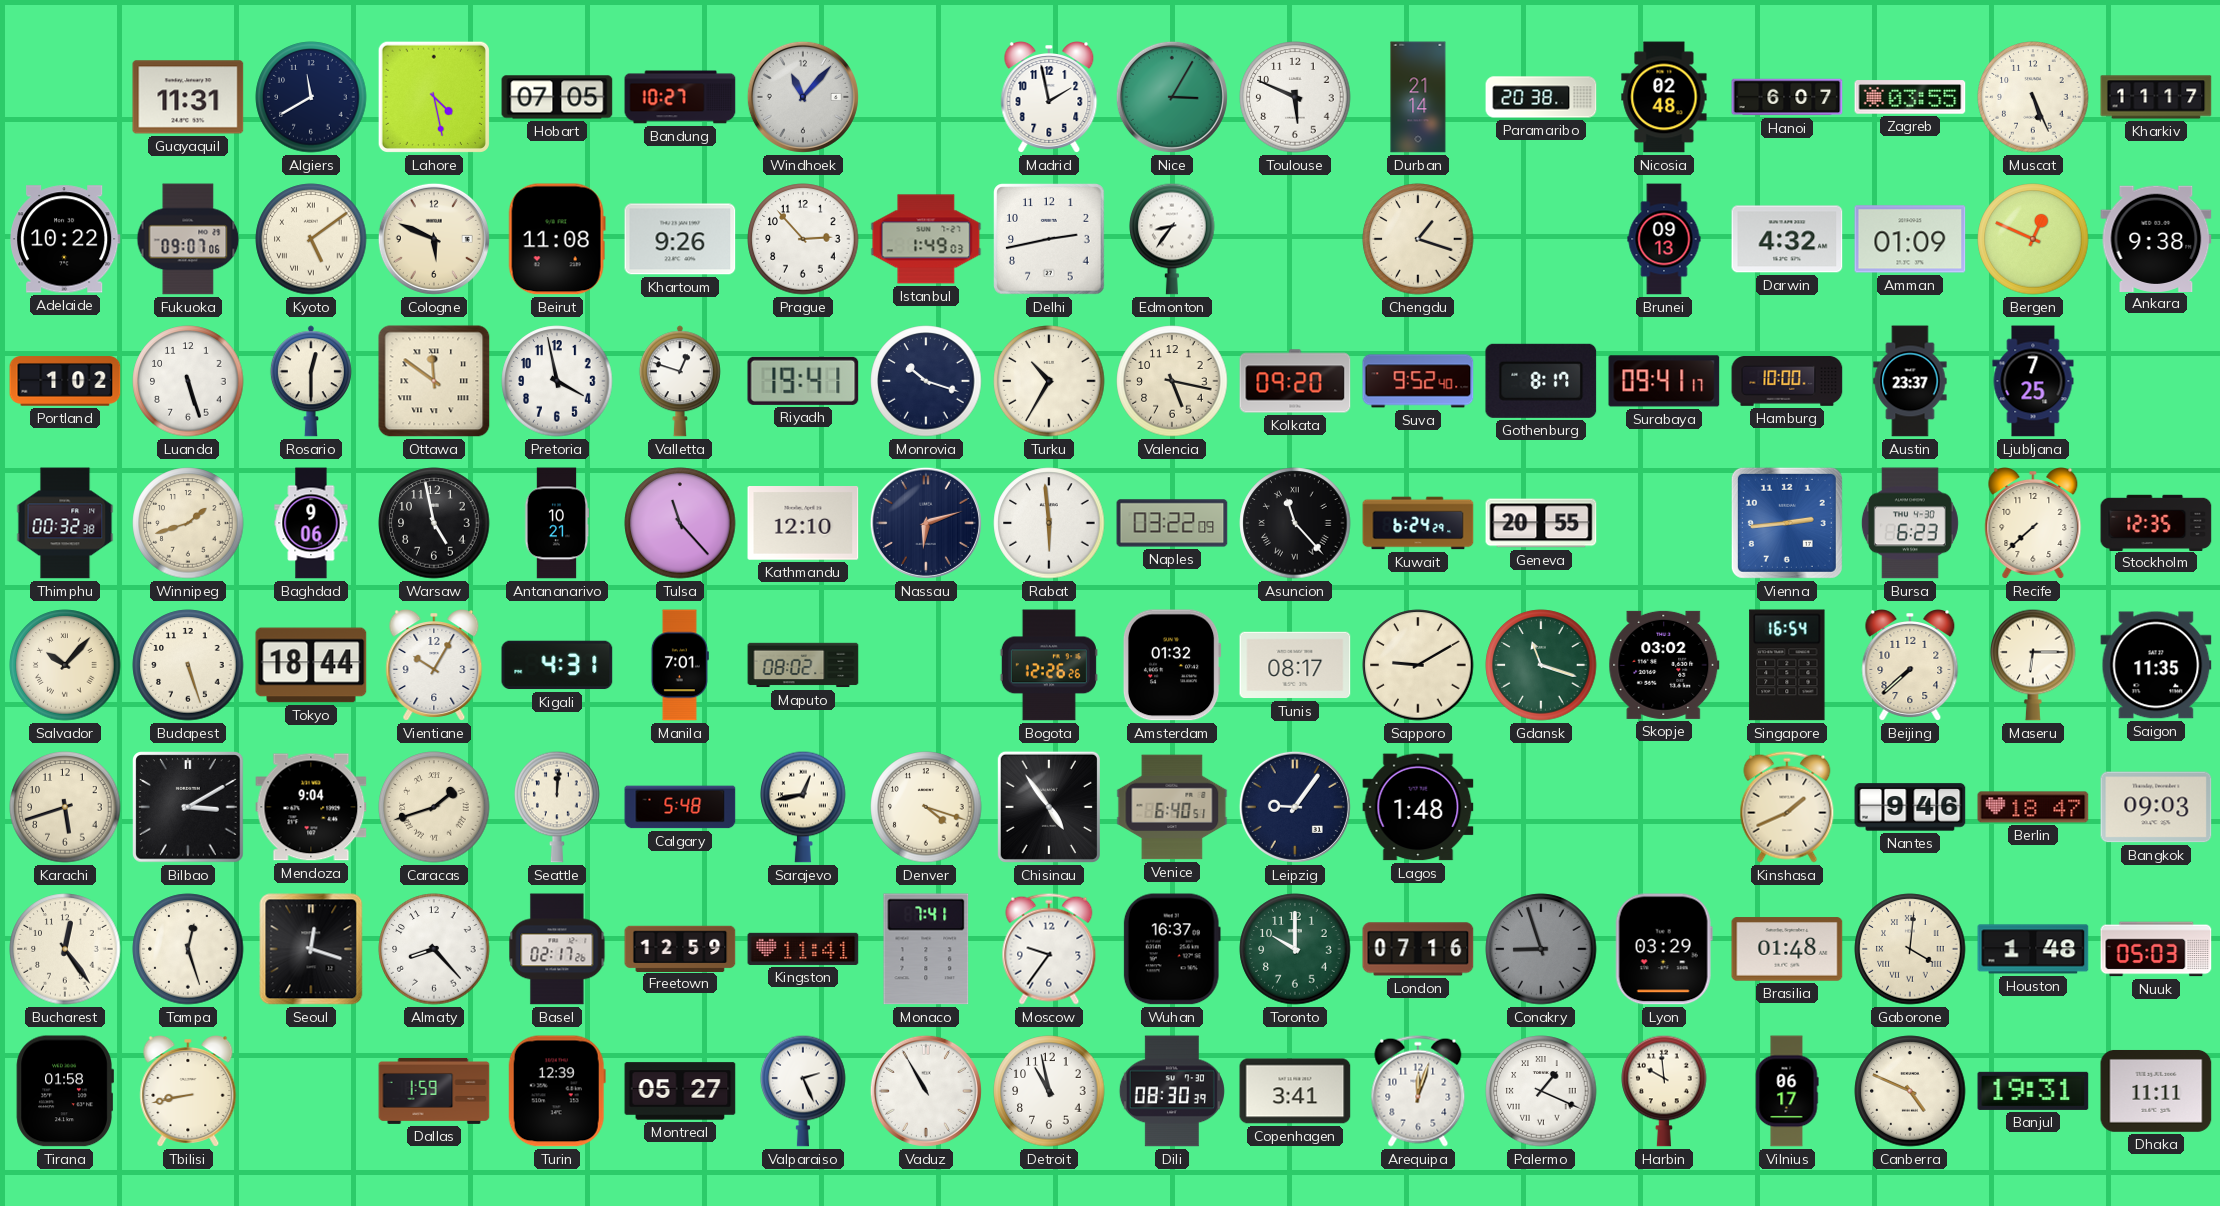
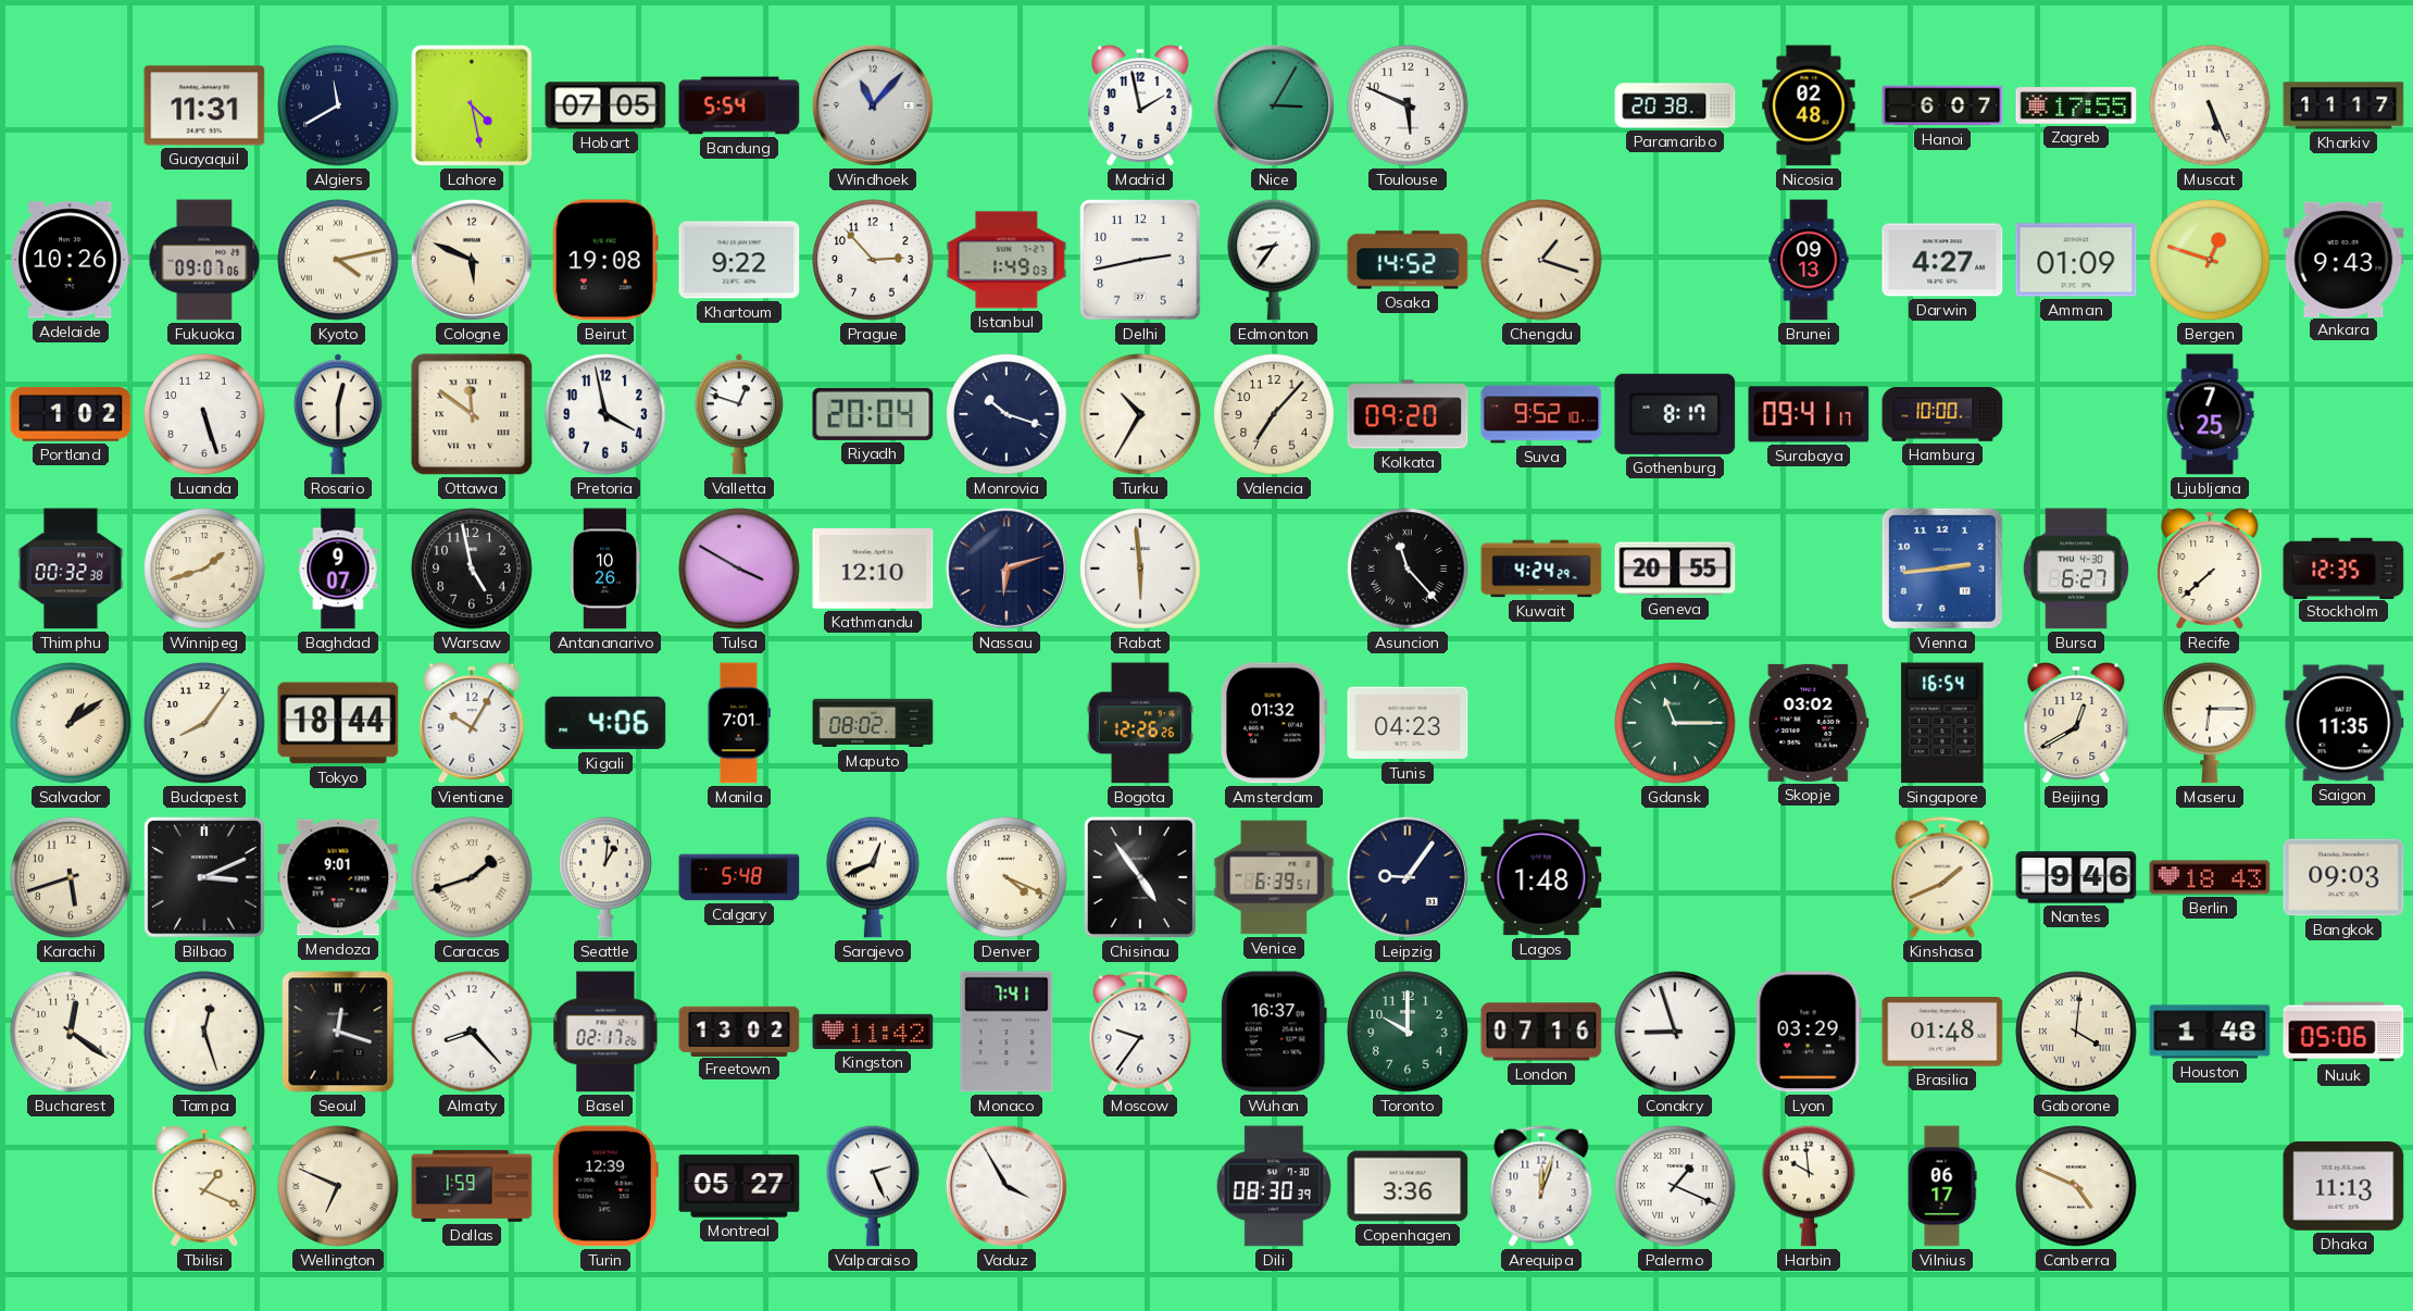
Bandung: 10:27 -> 5:54 (739, 105)
Durban: 21:14 -> none (1418, 97)
Zagreb: 03:55 -> 17:55 (2076, 105)
Adelaide: 10:22 -> 10:26 (72, 260)
Kyoto: 5:09 -> 4:13 (338, 260)
Beirut: 11:08 -> 19:08 (605, 260)
Khartoum: 9:26 -> 9:22 (739, 260)
Osaka: none -> 14:52 (1408, 260)
Darwin: 4:32 -> 4:27 (1942, 260)
Bergen: 12:49 -> 12:48 (2210, 260)
Ankara: 9:38 -> 9:43 (2343, 259)
Riyadh: 19:41 -> 20:04 (873, 414)
Valencia: 5:17 -> 7:07 (1274, 414)
Suva: 9:52:40 -> 9:52:10 (1541, 414)
Austin: 23:37 -> none (1910, 381)
Baghdad: 9:06 -> 9:07 (338, 569)
Antananarivo: 10:21 -> 10:26 (605, 569)
Tulsa: 11:23 -> 3:50 (739, 569)
Naples: 03:22 -> none (1172, 523)
Kuwait: 6:24 -> 4:24 (1541, 569)
Bursa: 6:23 -> 6:27 (2076, 569)
Salvador: 10:07 -> 1:09 (71, 723)
Budapest: 5:27 -> 8:06 (204, 723)
Kigali: 4:31 -> 4:06 (605, 723)
Tunis: 08:17 -> 04:23 (1408, 723)
Sapporo: 9:10 -> none (1418, 665)
Gdansk: 11:18 -> 11:15 (1675, 723)
Beijing: 7:38 -> 12:40 (2076, 724)
Bilbao: 3:10 -> 3:11 (204, 877)
Mendoza: 9:04 -> 9:01 (338, 877)
Seattle: 12:01 -> 1:01 (605, 877)
Sarajevo: 12:43 -> 12:41 (873, 877)
Denver: 4:18 -> 4:19 (1007, 877)
Venice: 6:40 -> 6:39 (1274, 877)
Berlin: 18:47 -> 18:43 (2210, 877)
Bucharest: 12:24 -> 12:21 (71, 1032)
Freetown: 12:59 -> 13:02 (739, 1031)
Kingston: 11:41 -> 11:42 (873, 1032)
Conakry dial: grey -> white (1675, 1032)
Nuuk: 05:03 -> 05:06 (2343, 1032)
Tirana: 01:58 -> none (65, 1091)
Tbilisi: 8:43 -> 1:19 (204, 1187)
Wellington: none -> 6:49 (338, 1186)
Vaduz: 10:55 -> 3:55 (1007, 1186)
Detroit: 10:58 -> none (1049, 1091)
Copenhagen: 3:41 -> 3:36 (1408, 1186)
Banjul: 19:31 -> none (2033, 1091)
Dhaka: 11:11 -> 11:13 (2343, 1186)
